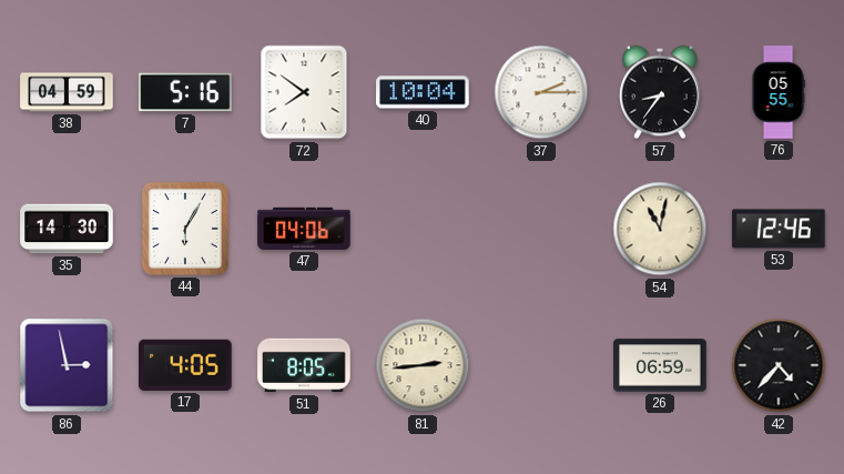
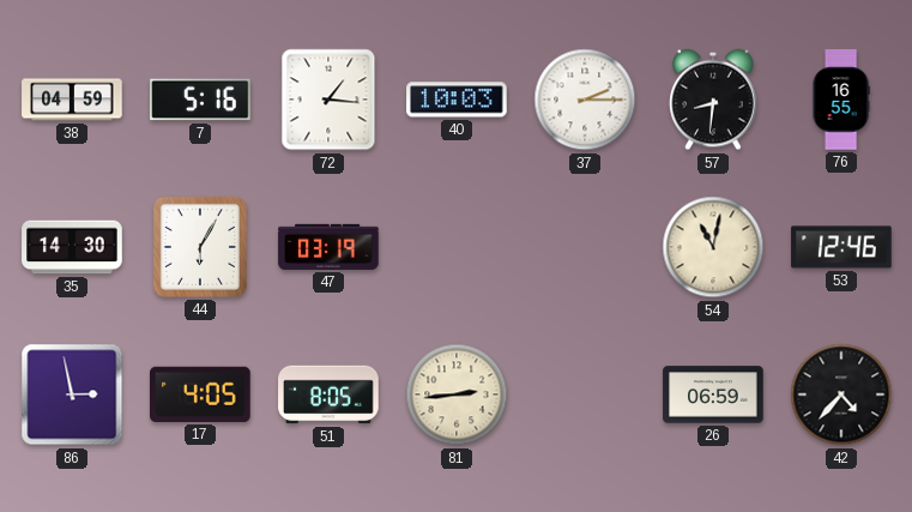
72: 7:51 -> 1:16 (328, 100)
40: 10:04 -> 10:03 (457, 100)
57: 8:36 -> 8:31 (713, 100)
76: 05:55 -> 16:55 (841, 100)
47: 04:06 -> 03:19 (328, 247)
